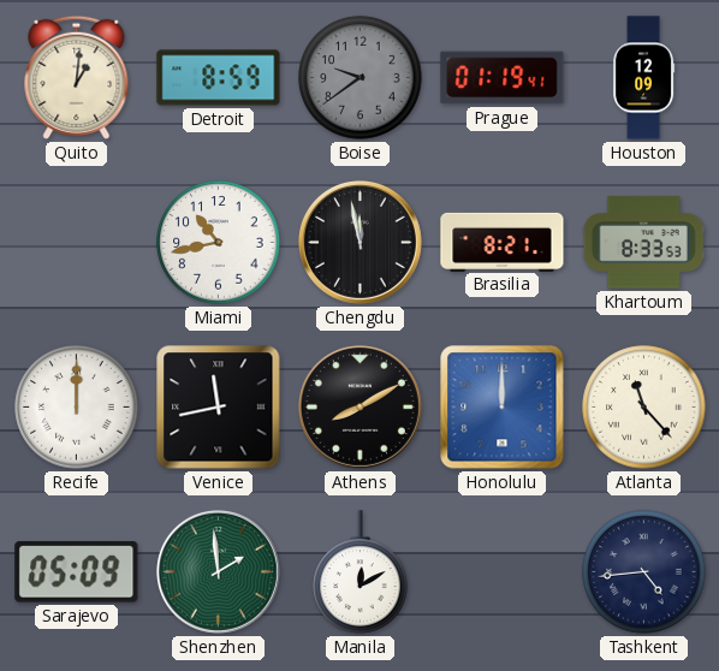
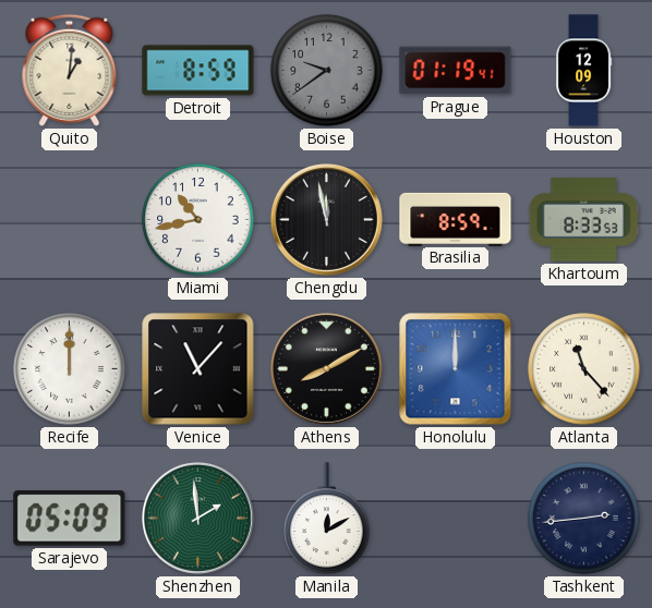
Brasilia: 8:21 -> 8:59 (456, 219)
Venice: 11:43 -> 11:07 (198, 369)
Tashkent: 4:44 -> 2:44 (584, 519)
